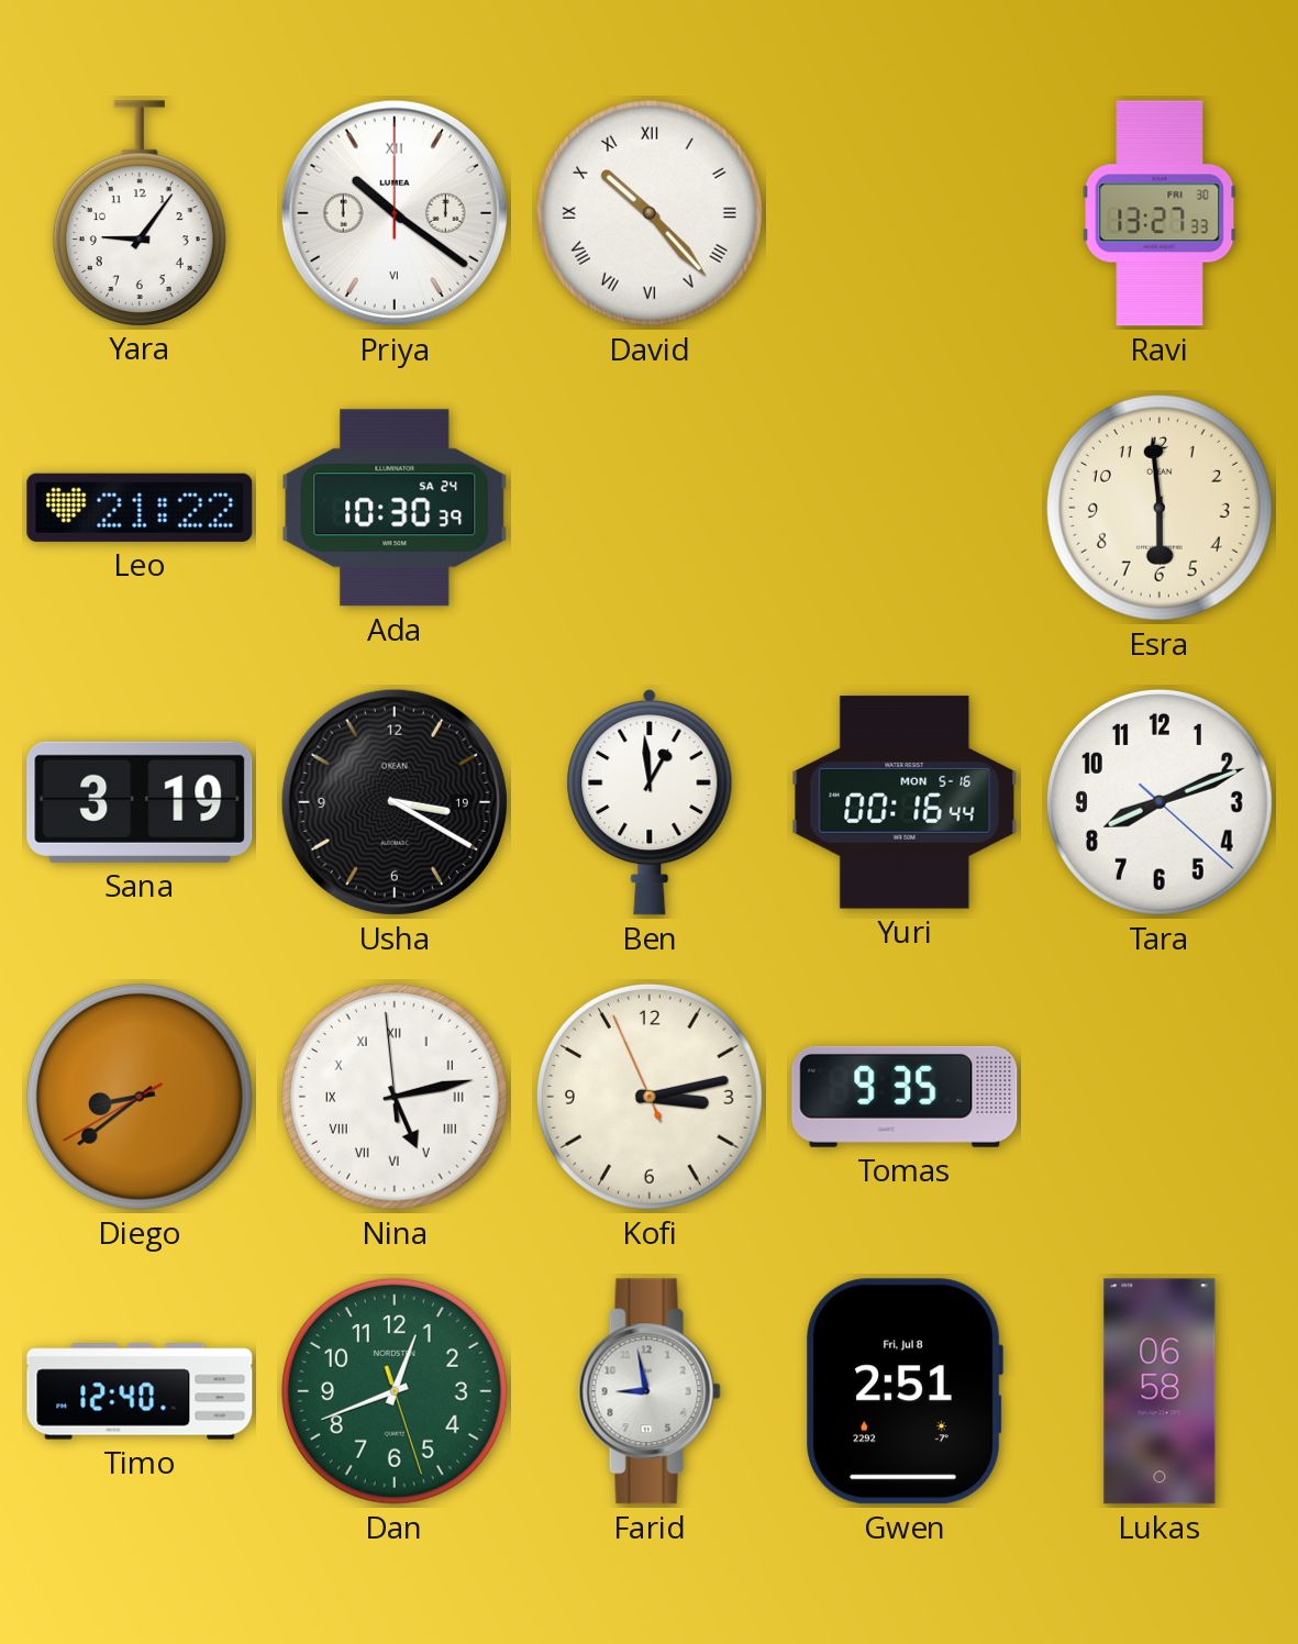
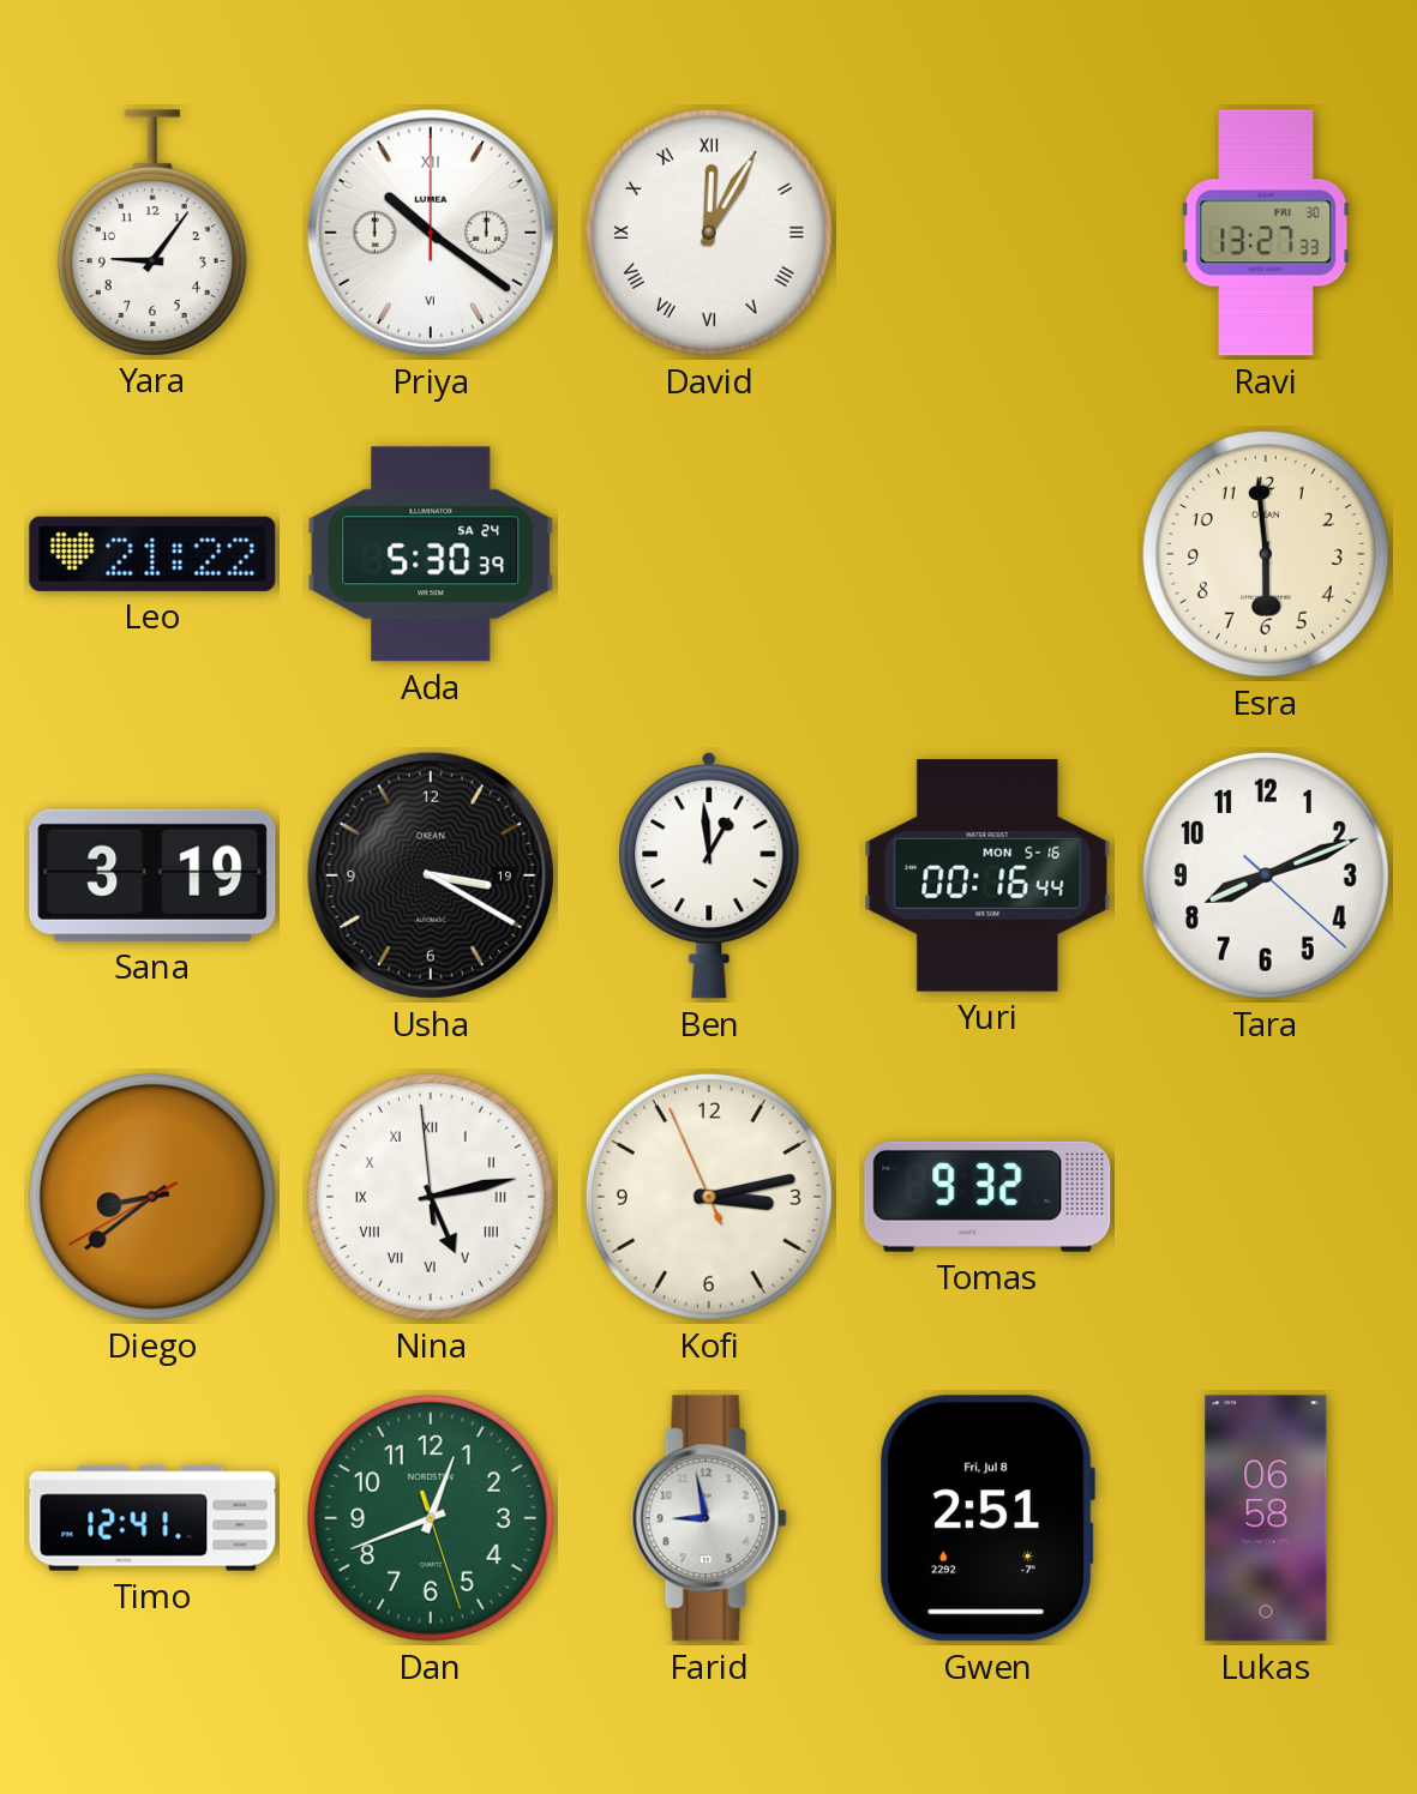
David: 10:23 -> 12:05 (709, 233)
Ada: 10:30 -> 5:30 (431, 554)
Tomas: 9:35 -> 9:32 (987, 1197)
Timo: 12:40 -> 12:41 (152, 1518)
